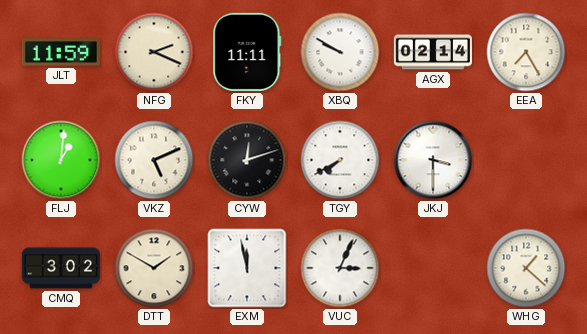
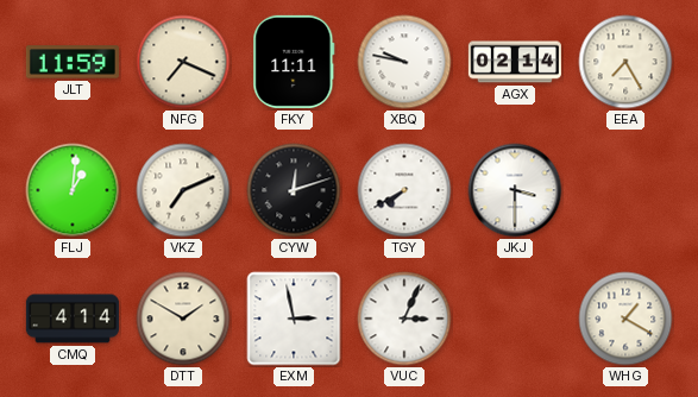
NFG: 2:19 -> 7:19 (183, 62)
XBQ: 9:50 -> 9:47 (404, 62)
VKZ: 5:11 -> 7:11 (183, 190)
CMQ: 3:02 -> 4:14 (73, 319)
EXM: 11:58 -> 2:58 (294, 319)
WHG: 1:22 -> 1:20 (625, 319)
